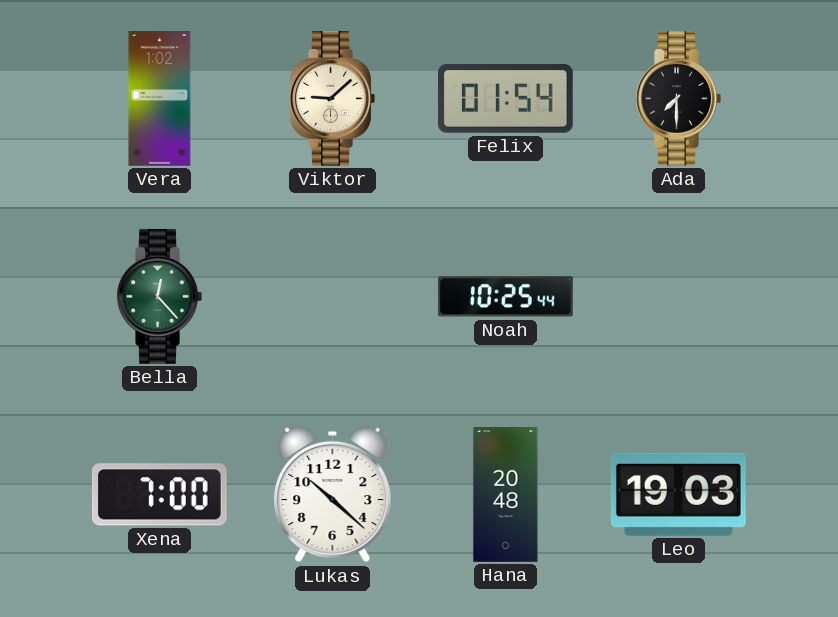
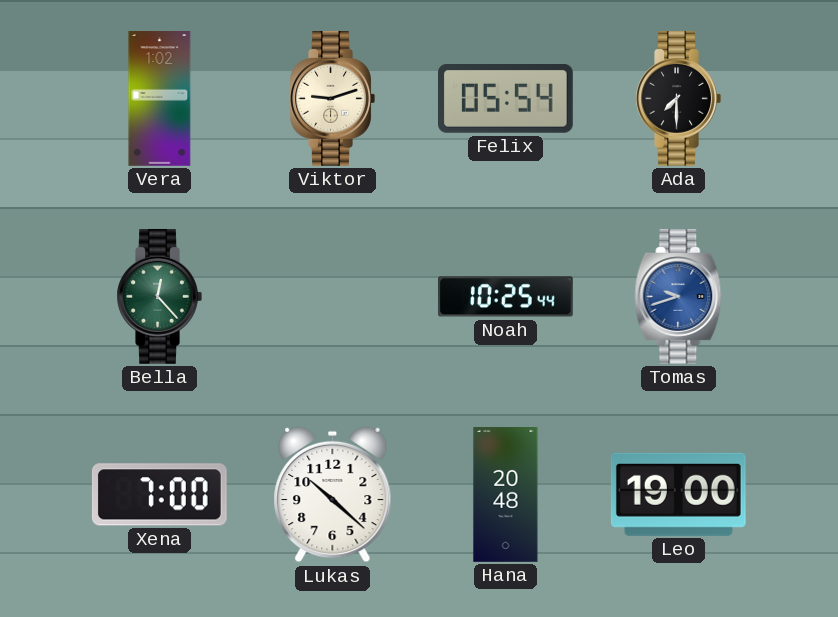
Viktor: 9:08 -> 9:12 (332, 98)
Felix: 01:54 -> 05:54 (505, 98)
Tomas: none -> 9:42 (679, 296)
Leo: 19:03 -> 19:00 (678, 494)
